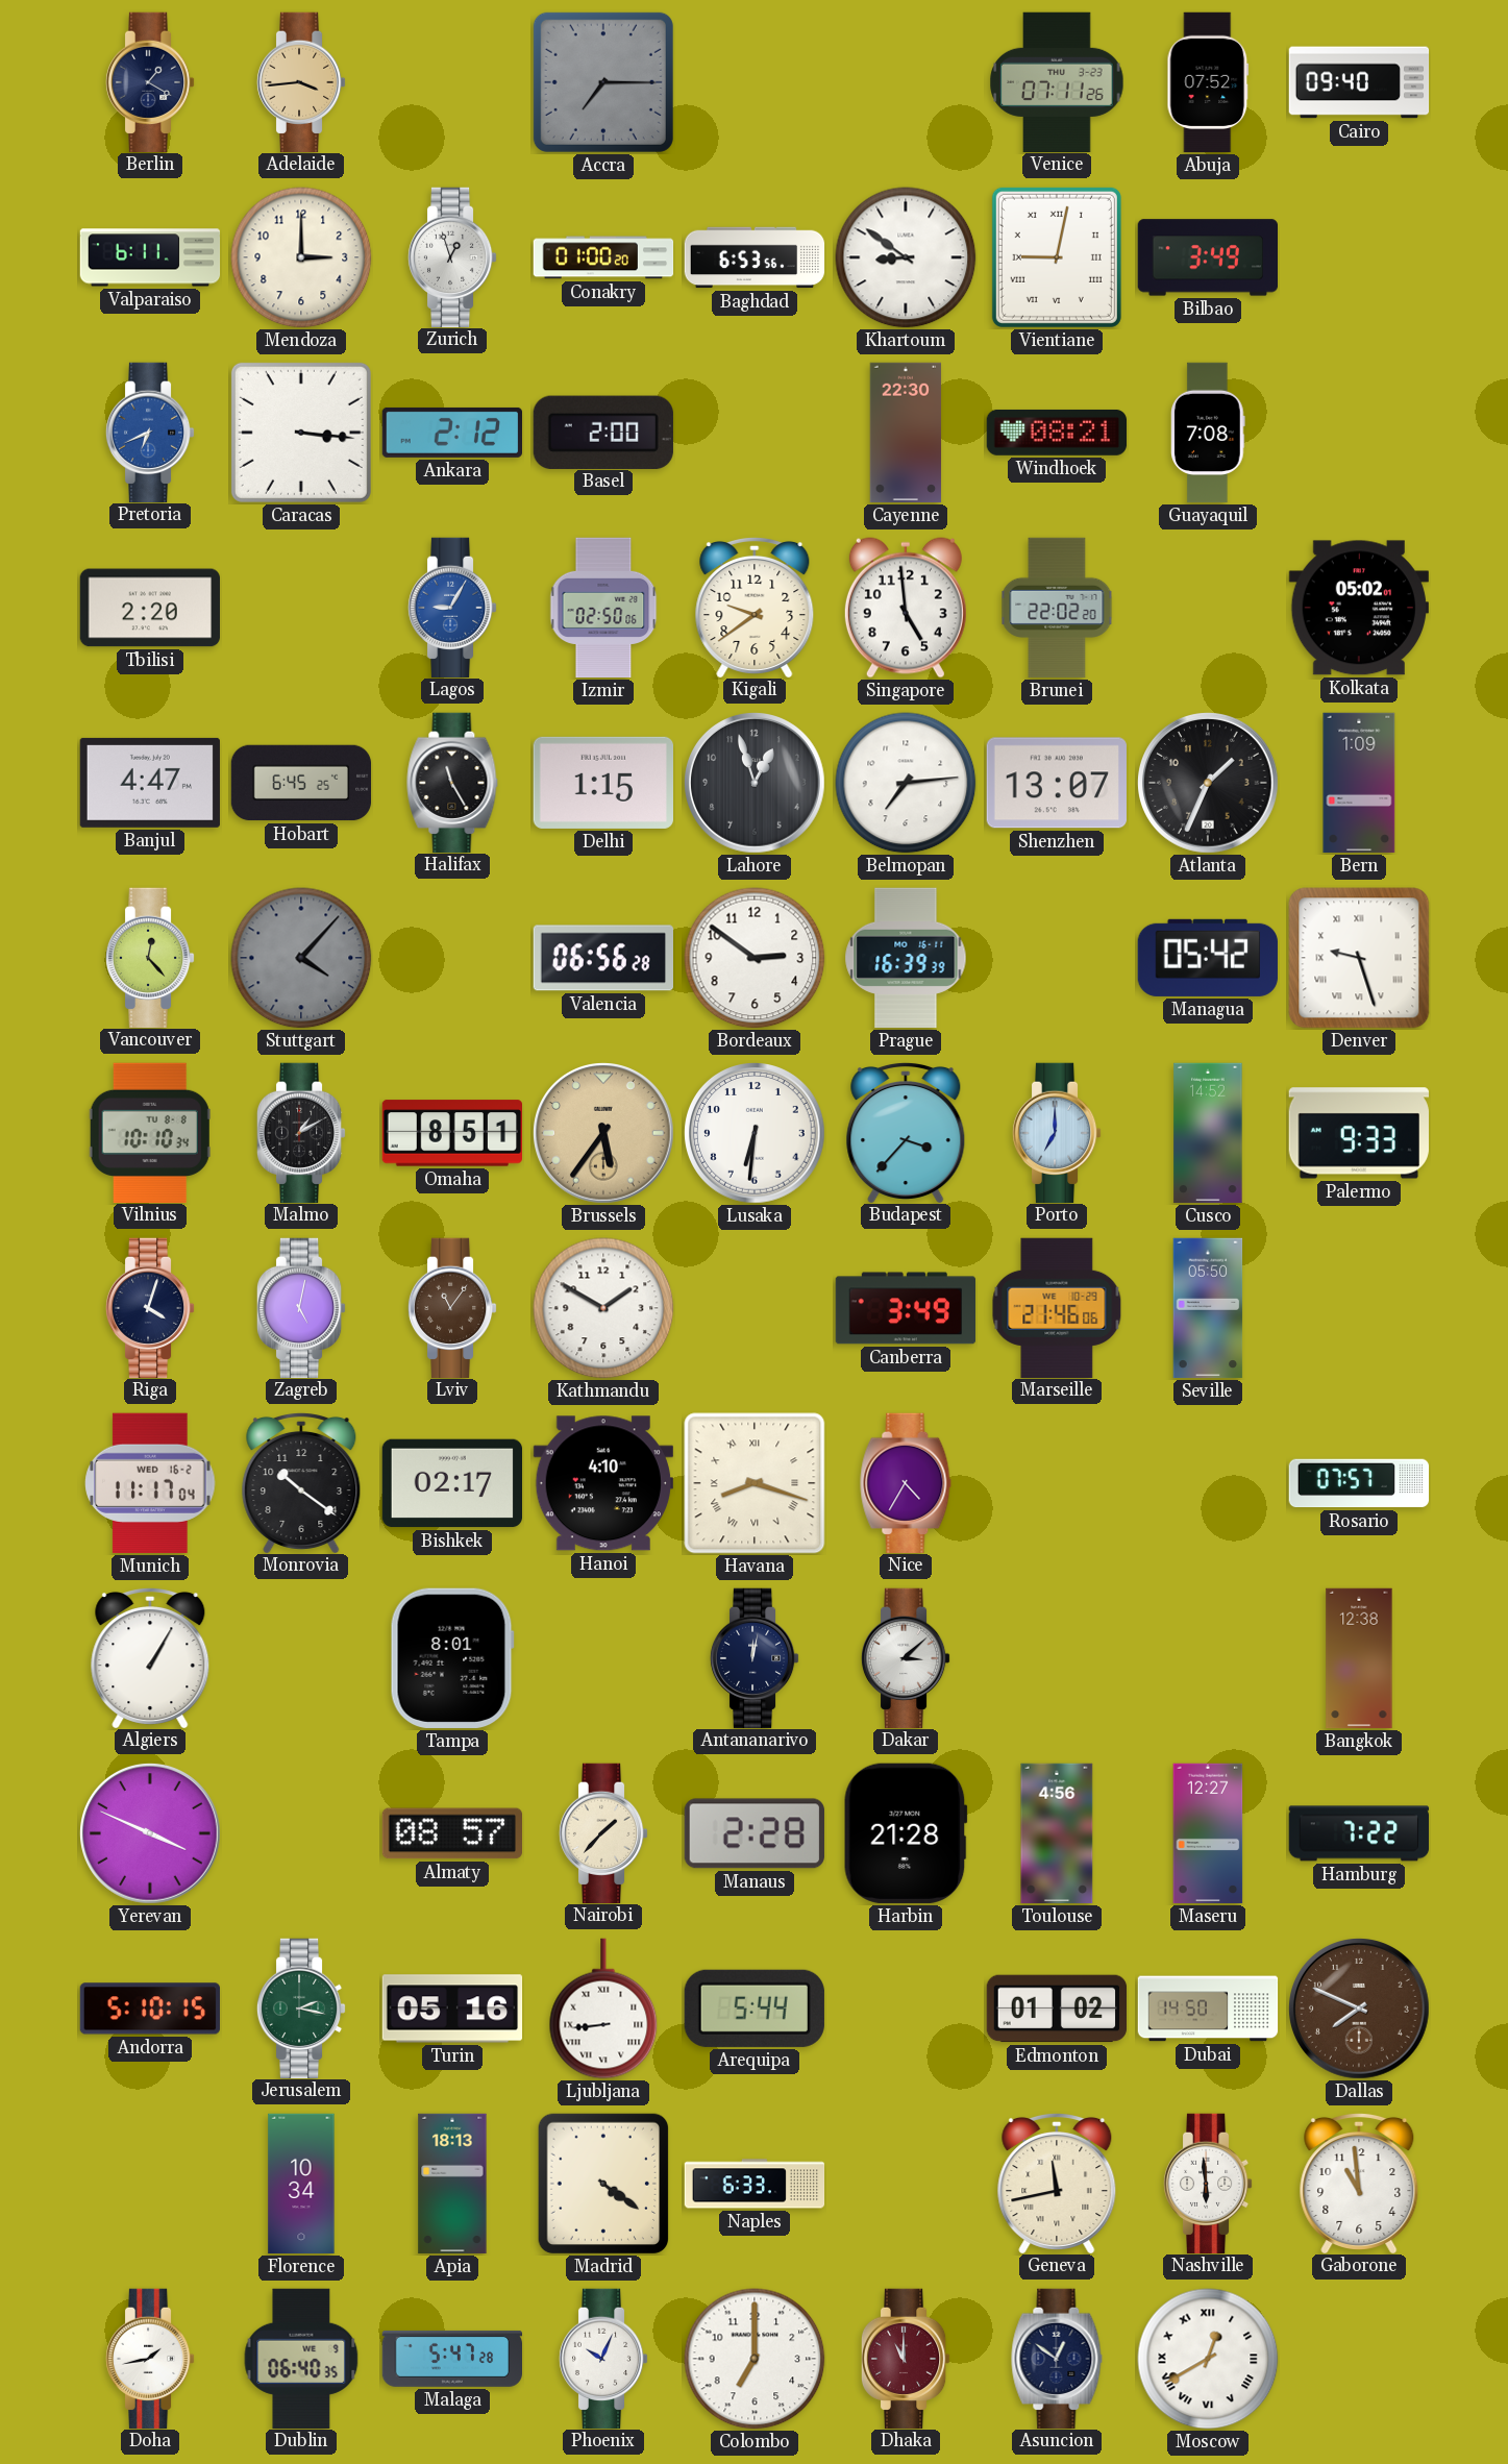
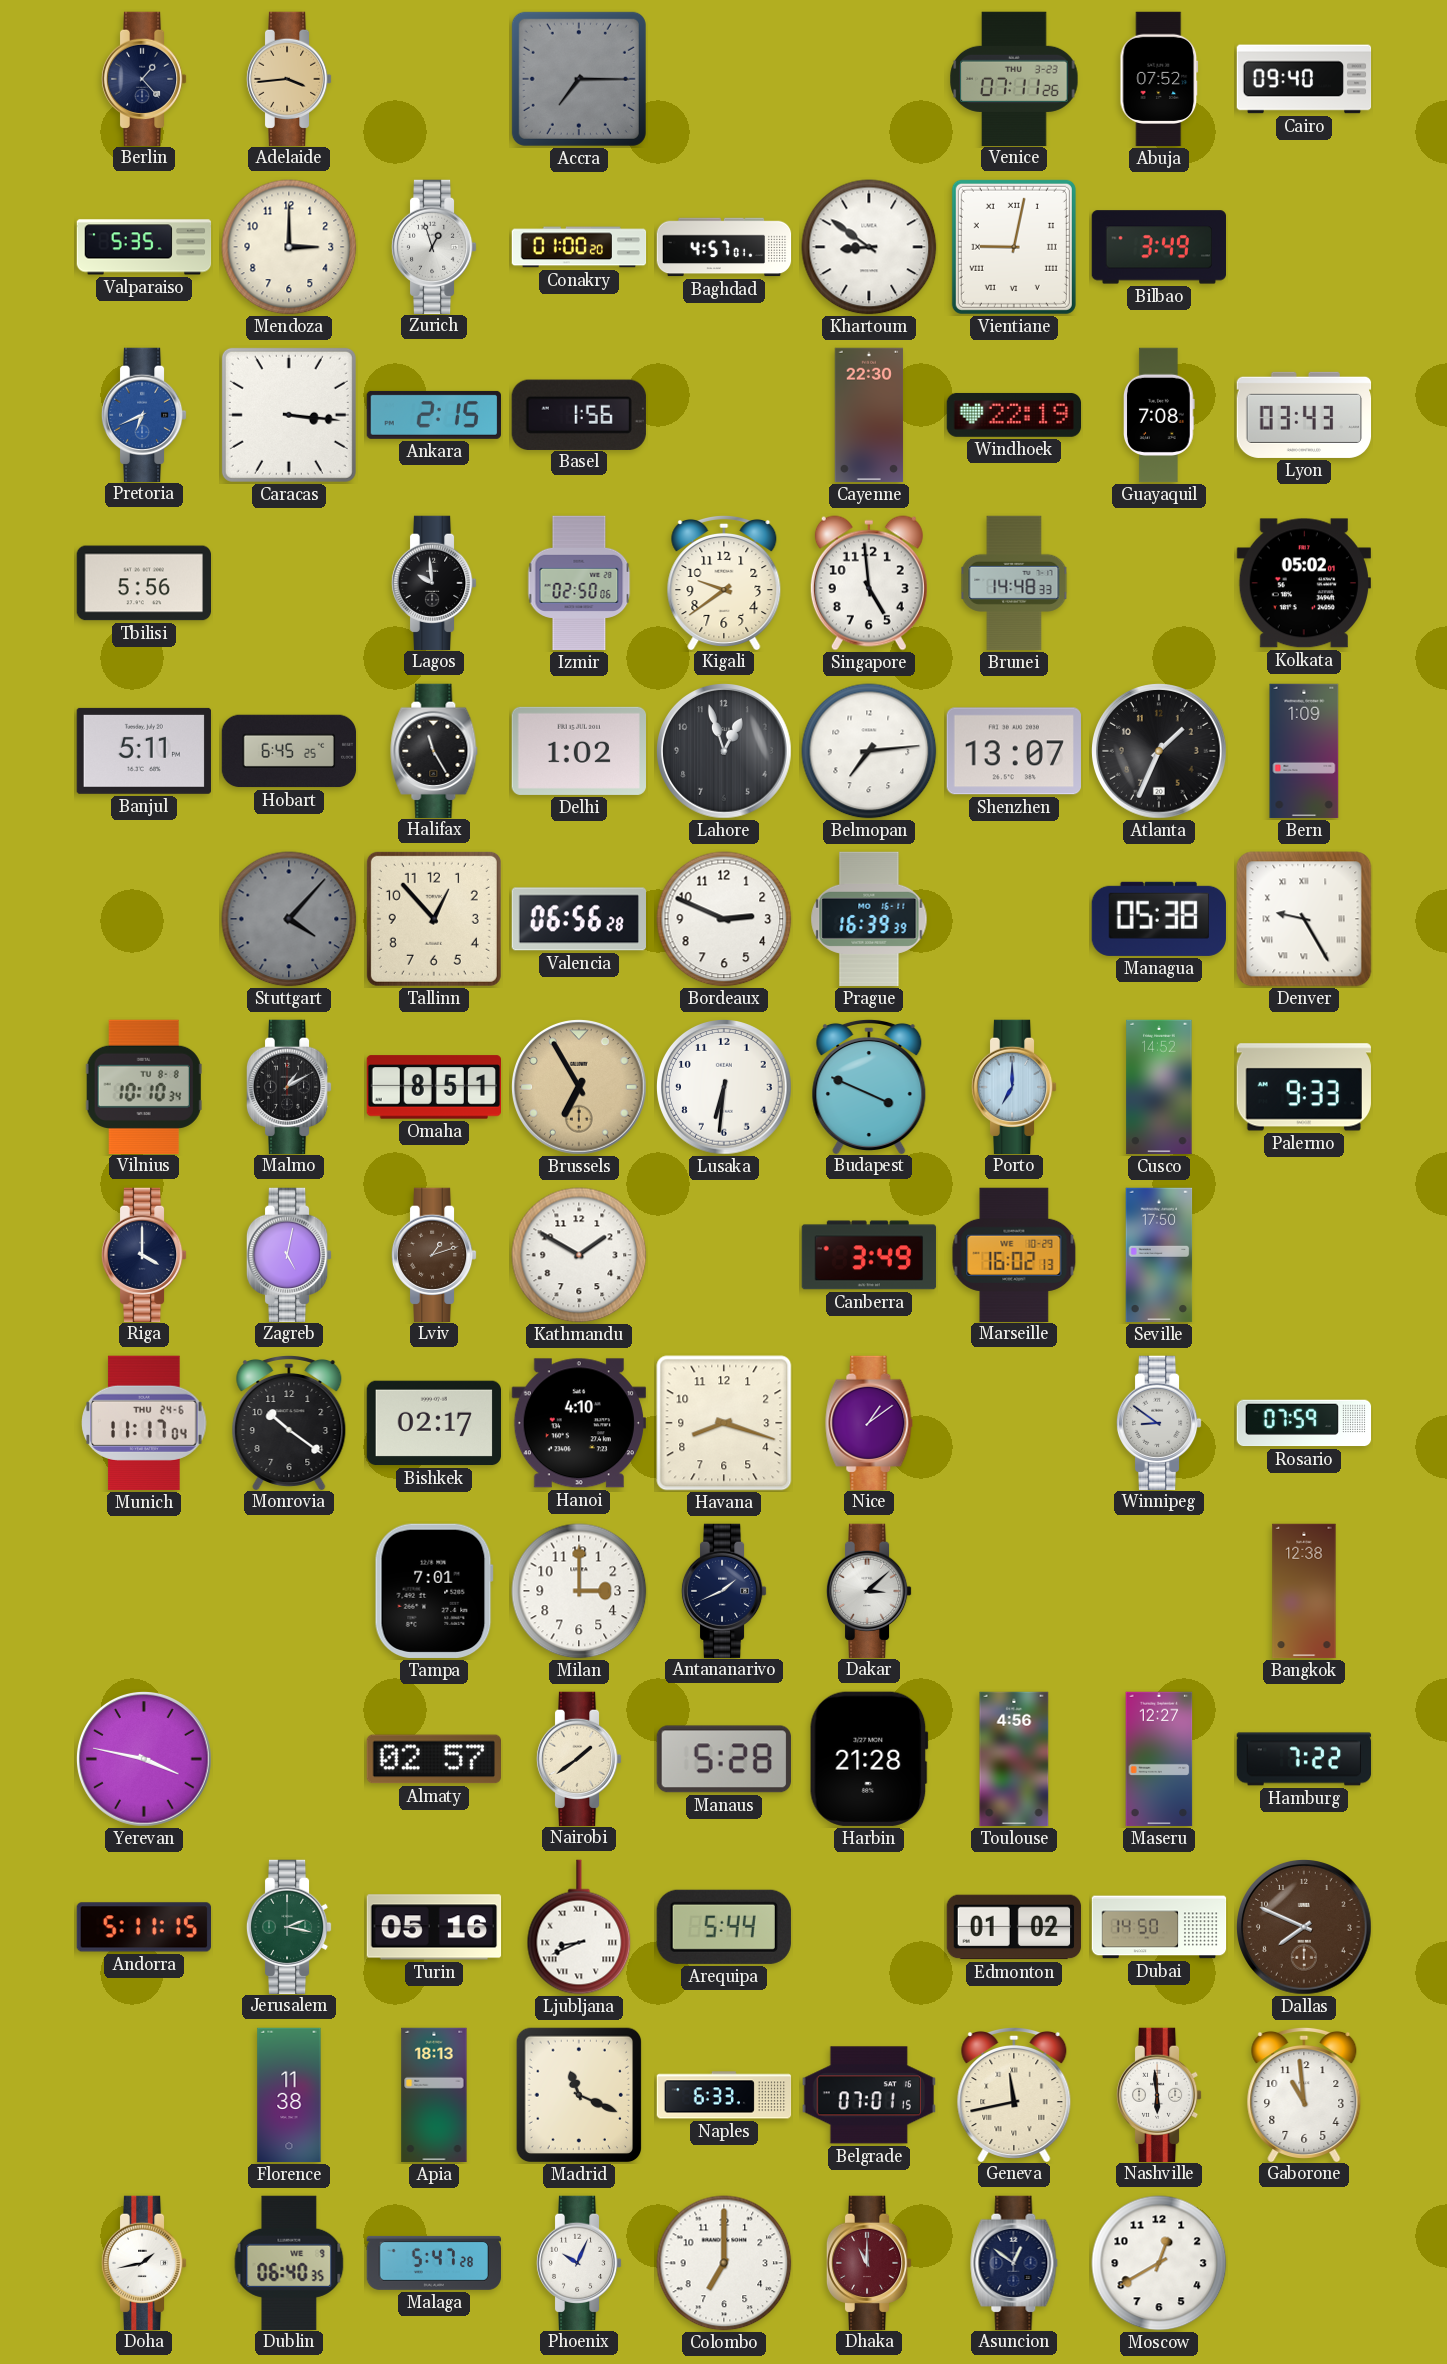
Berlin: 1:20 -> 1:23 (144, 78)
Valparaiso: 6:11 -> 5:35 (144, 247)
Baghdad: 6:53 -> 4:57 (724, 247)
Ankara: 2:12 -> 2:15 (433, 415)
Basel: 2:00 -> 1:56 (579, 414)
Windhoek: 08:21 -> 22:19 (1014, 415)
Lyon: none -> 03:43 (1304, 415)
Tbilisi: 2:20 -> 5:56 (143, 583)
Lagos: 9:05 -> 9:59 (434, 582)
Lagos dial: blue -> black (434, 582)
Brunei: 22:02 -> 14:48 (1014, 583)
Banjul: 4:47 -> 5:11 (144, 751)
Delhi: 1:15 -> 1:02 (578, 751)
Vancouver: 12:23 -> none (150, 957)
Tallinn: none -> 12:53 (434, 919)
Bordeaux: 2:51 -> 2:49 (724, 919)
Managua: 05:42 -> 05:38 (1159, 919)
Denver: 9:27 -> 9:25 (1304, 919)
Brussels: 5:36 -> 6:55 (580, 1088)
Budapest: 3:37 -> 3:49 (869, 1086)
Riga: 4:03 -> 4:00 (144, 1254)
Lviv: 11:06 -> 1:12 (434, 1254)
Marseille: 21:46 -> 16:02 (1014, 1254)
Seville: 05:50 -> 17:50 (1159, 1255)
Munich date: WED 16-2 -> THU 24-6 (144, 1423)
Havana numerals: Roman -> Arabic (724, 1423)
Nice: 4:35 -> 1:09 (869, 1422)
Winnipeg: none -> 8:51 (1159, 1422)
Rosario: 07:57 -> 07:59 (1304, 1423)
Algiers: 1:05 -> none (150, 1657)
Tampa: 8:01 -> 7:01 (434, 1591)
Milan: none -> 3:00 (579, 1591)
Antananarivo: 12:02 -> 1:41 (724, 1590)
Yerevan: 3:49 -> 3:47 (145, 1760)
Almaty: 08:57 -> 02:57 (433, 1759)
Nairobi: 1:37 -> 1:39 (579, 1758)
Manaus: 2:28 -> 5:28 (724, 1759)
Andorra: 5:10 -> 5:11 (143, 1927)
Ljubljana: 8:44 -> 8:41 (579, 1927)
Florence: 10:34 -> 11:38 (289, 2095)
Madrid: 4:21 -> 11:19 (579, 2095)
Belgrade: none -> 07:01 (868, 2095)
Moscow numerals: Roman -> Arabic (1159, 2263)
